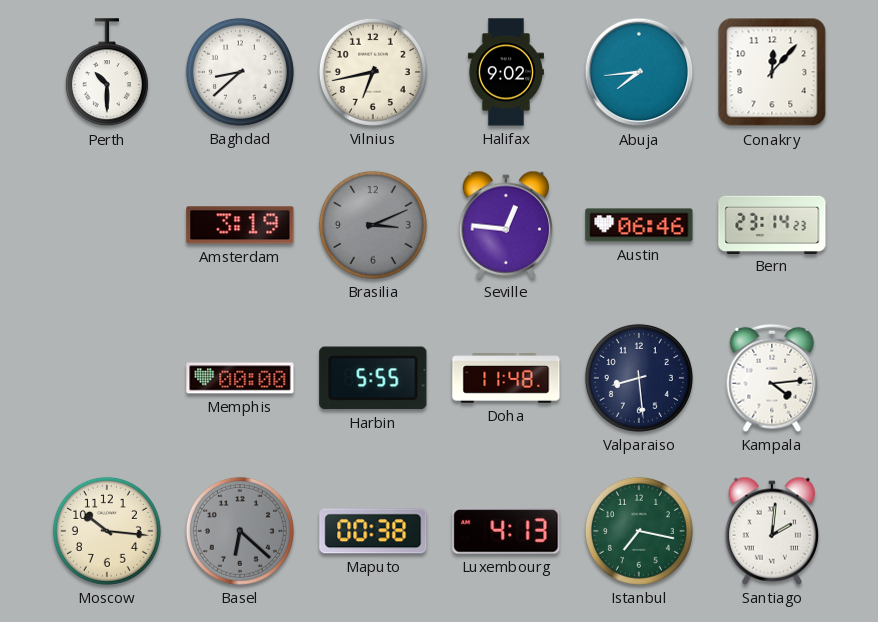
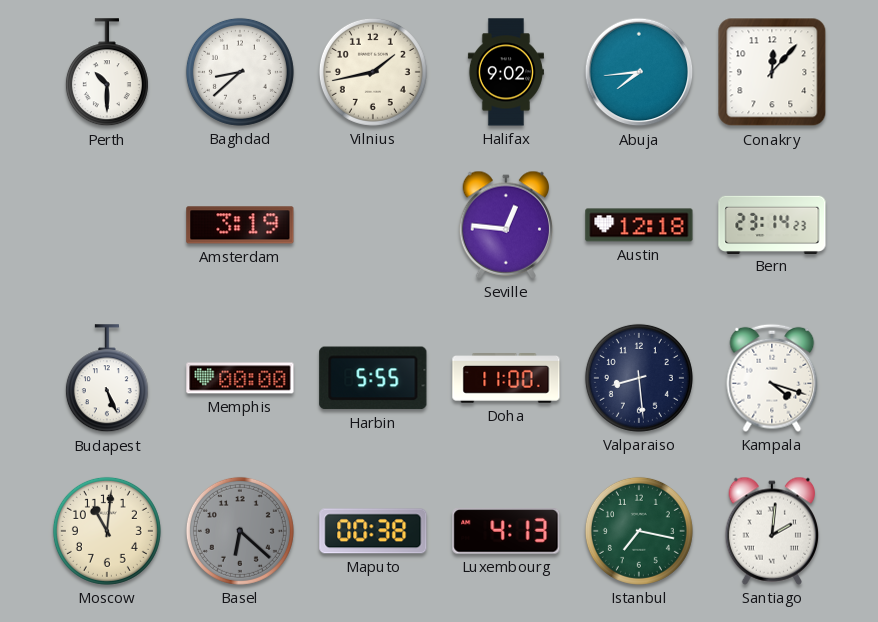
Vilnius: 6:43 -> 1:43 (373, 72)
Brasilia: 3:11 -> none (373, 225)
Austin: 06:46 -> 12:18 (639, 225)
Budapest: none -> 5:26 (107, 379)
Doha: 11:48 -> 11:00 (506, 378)
Kampala: 4:14 -> 4:18 (772, 378)
Moscow: 10:16 -> 11:01 (107, 531)
